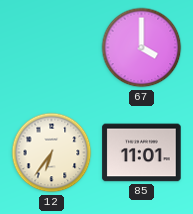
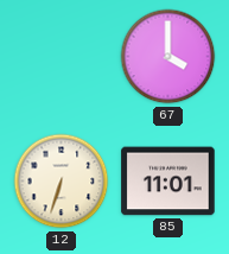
12: 6:36 -> 6:33 (62, 182)
